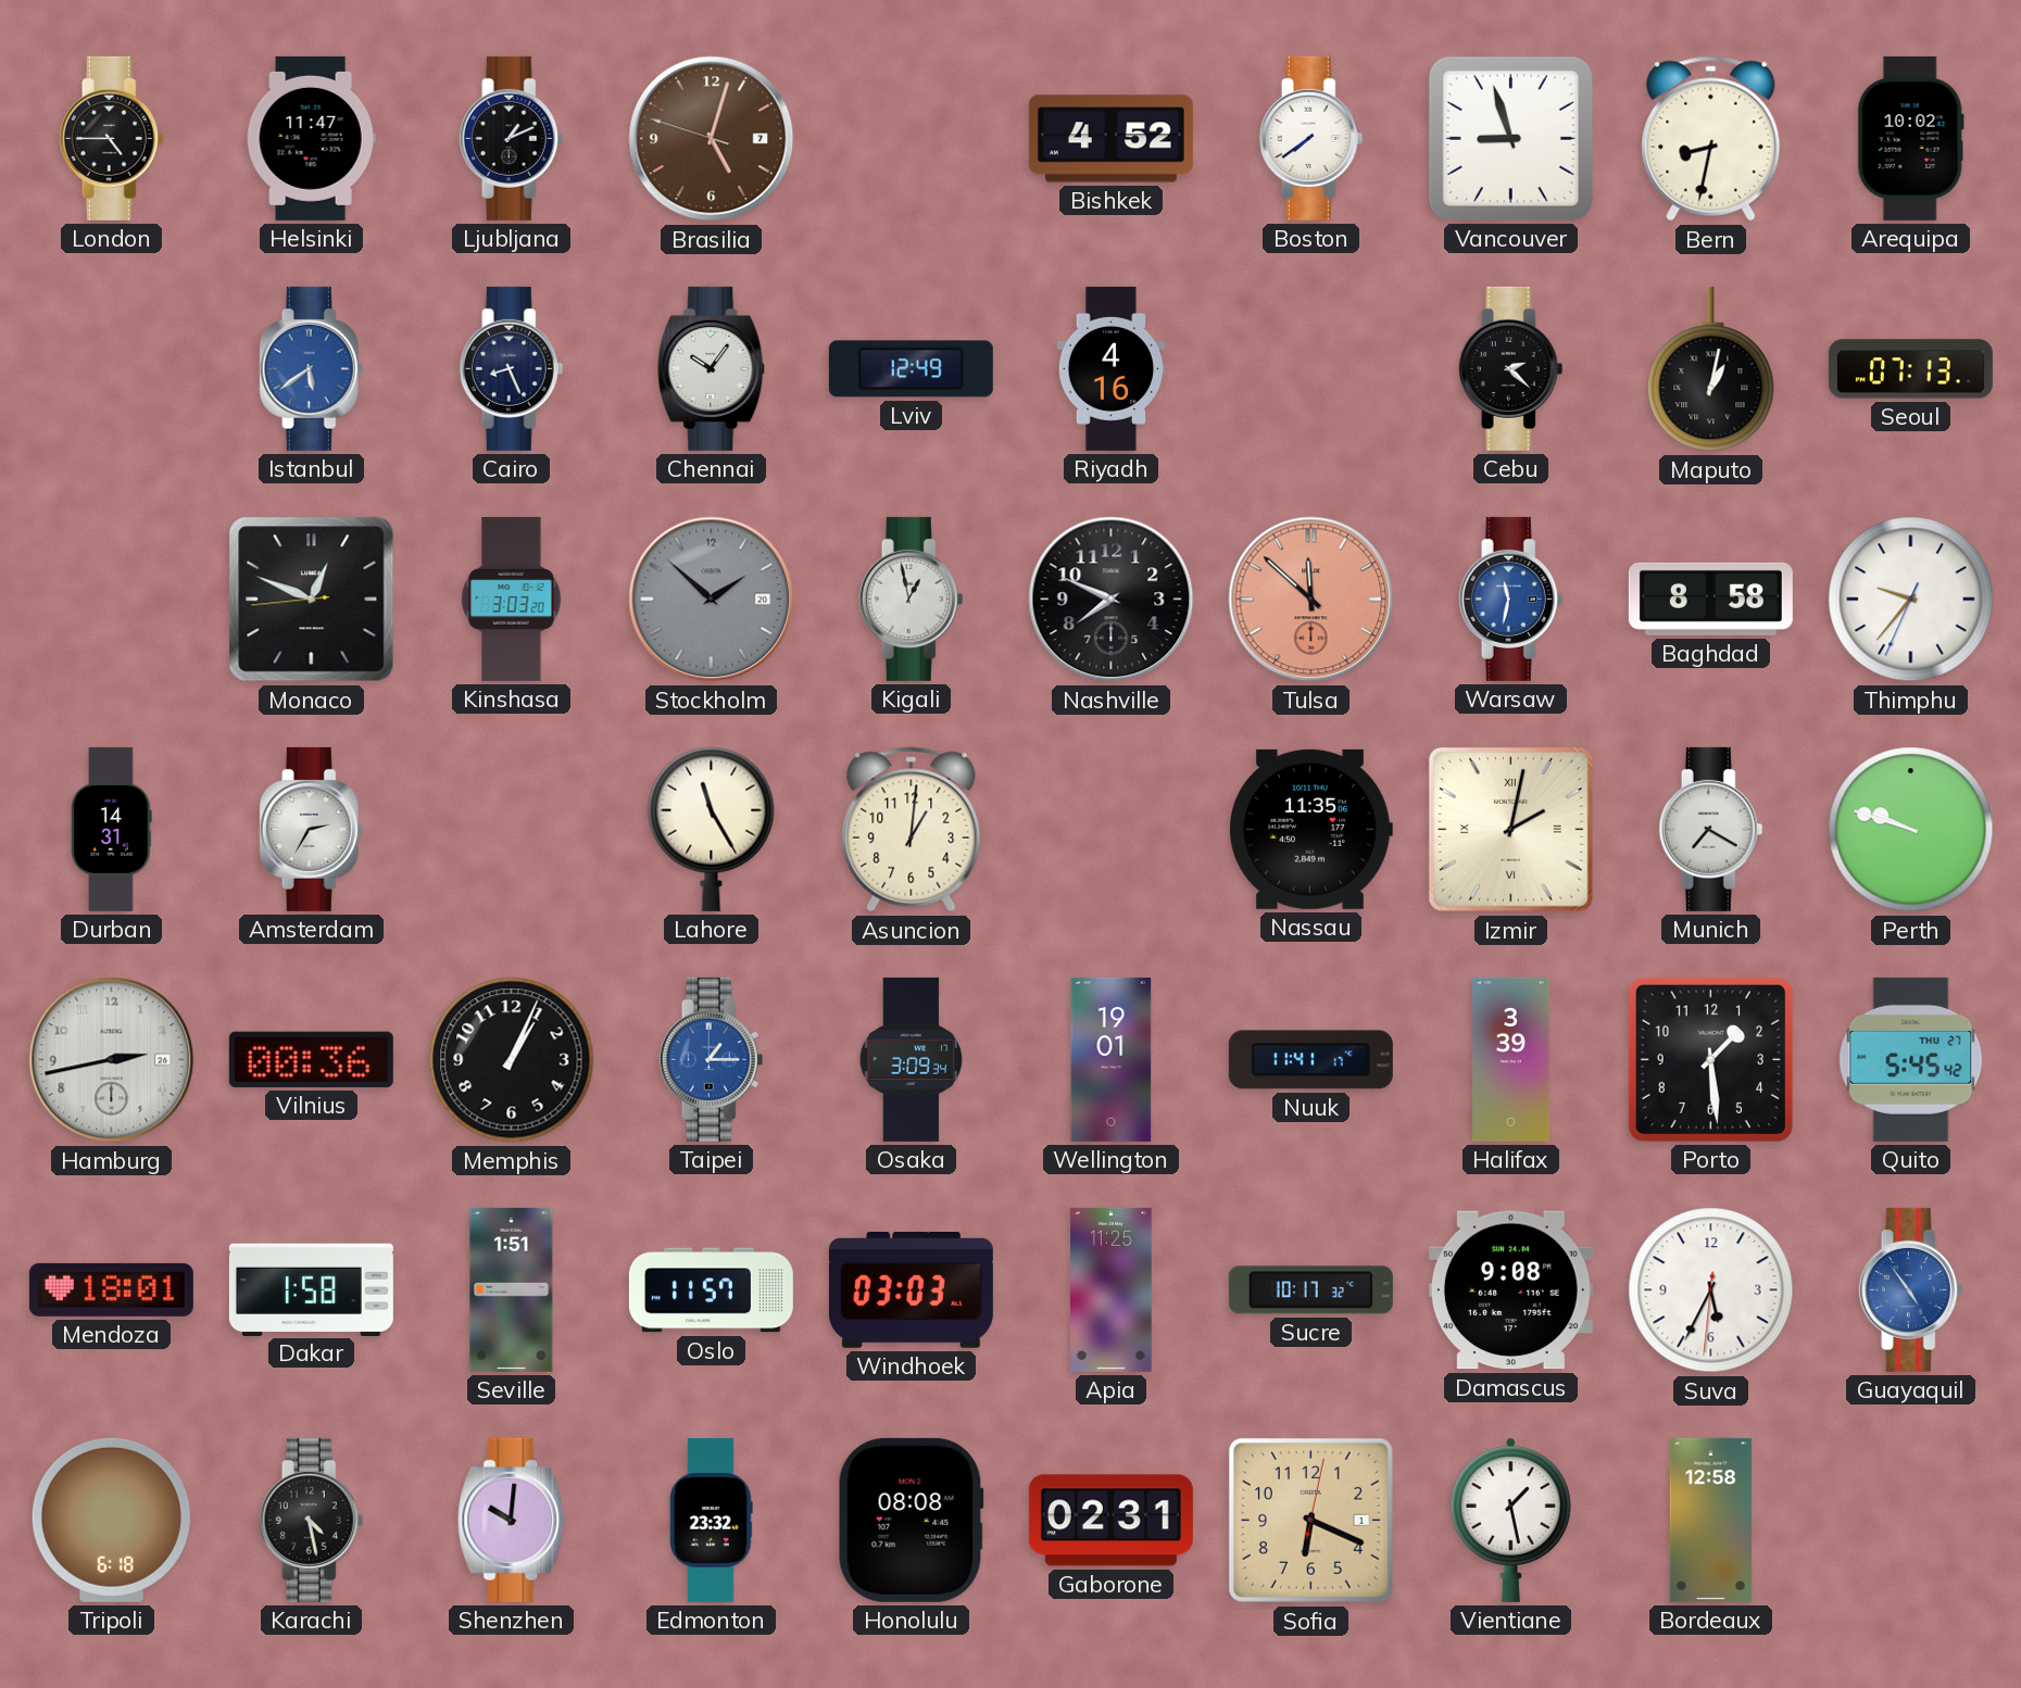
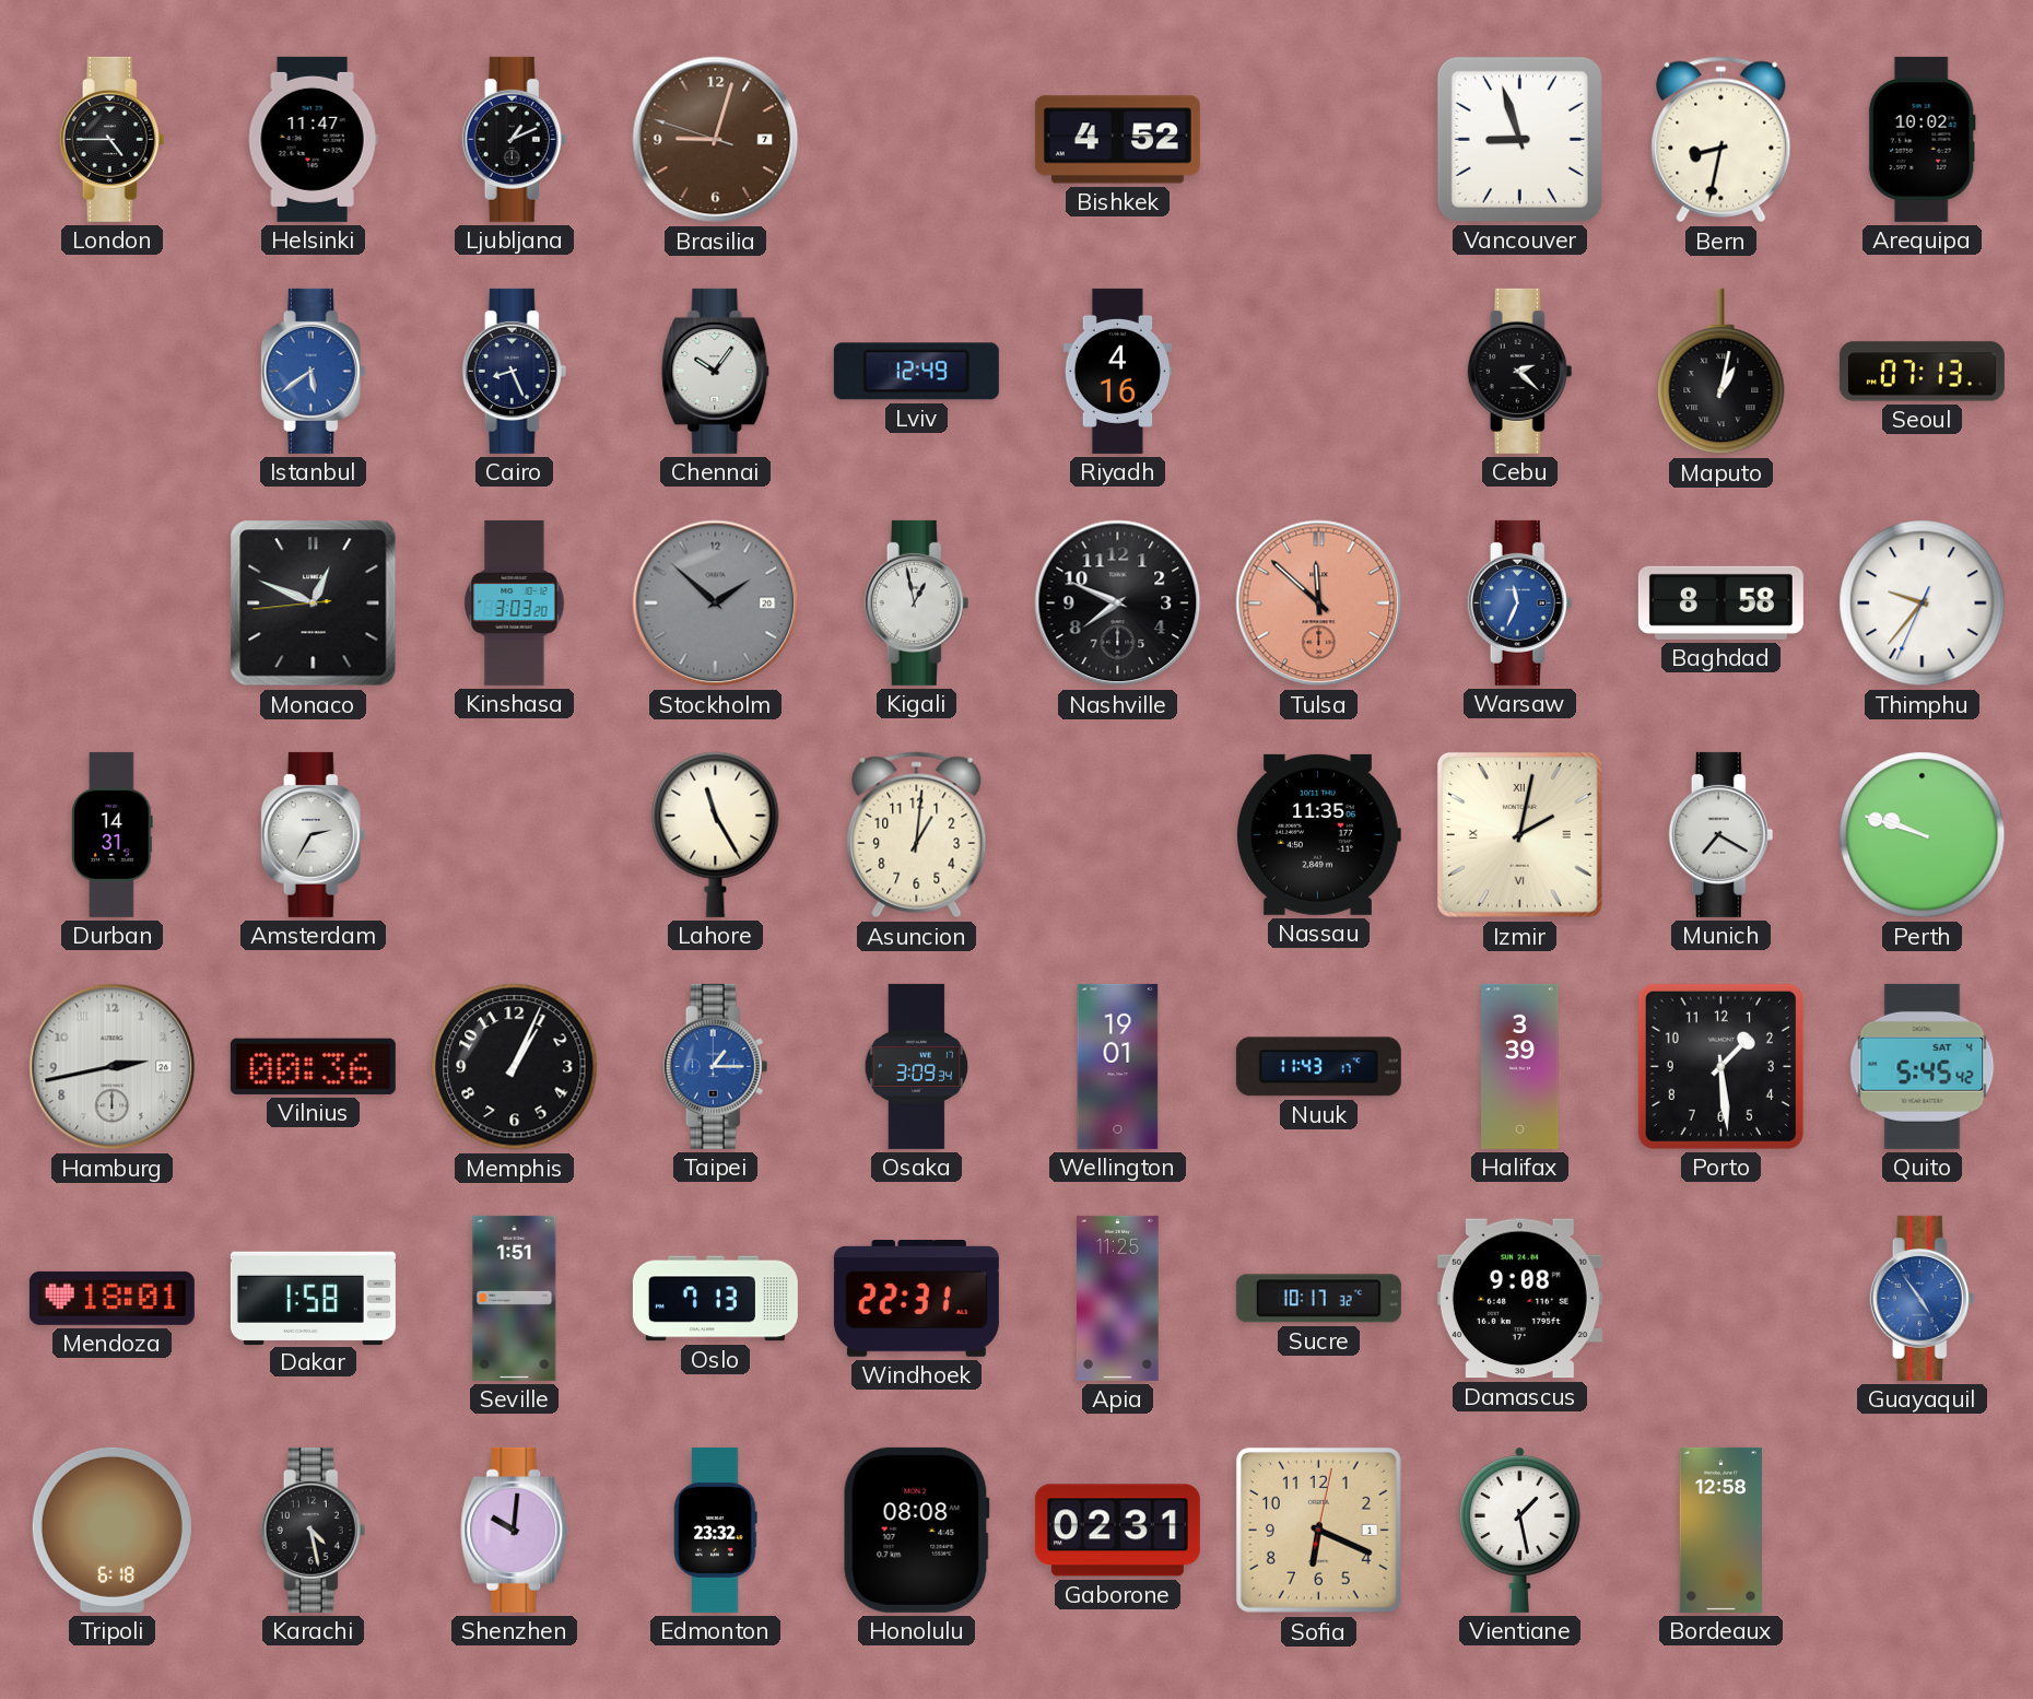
Brasilia: 5:02 -> 9:02 (716, 140)
Boston: 7:39 -> none (1311, 138)
Warsaw: 11:32 -> 11:34 (1520, 602)
Nuuk: 11:41 -> 11:43 (1318, 1067)
Quito date: THU 27 -> SAT 4 (1923, 1066)
Oslo: 11:57 -> 7:13 (715, 1299)
Windhoek: 03:03 -> 22:31 (916, 1299)
Suva: 5:34 -> none (1711, 1290)
